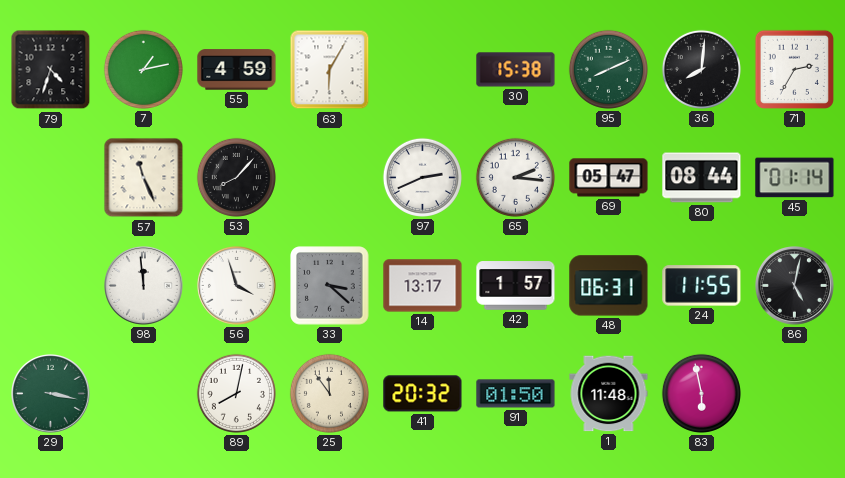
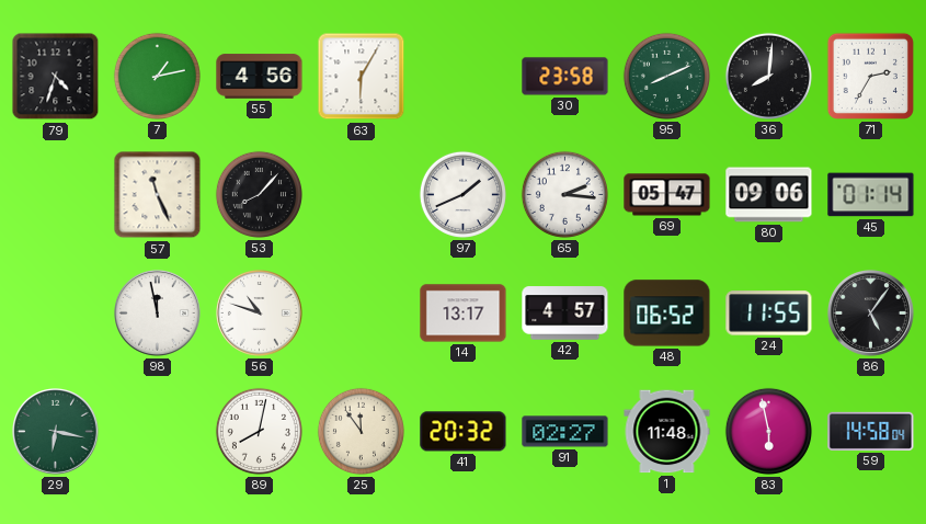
55: 4:59 -> 4:56 (260, 77)
30: 15:38 -> 23:58 (565, 77)
97: 2:41 -> 1:41 (462, 194)
80: 08:44 -> 09:06 (769, 195)
98: 11:59 -> 11:58 (158, 314)
56: 3:57 -> 10:48 (260, 314)
33: 3:22 -> none (330, 286)
42: 1:57 -> 4:57 (565, 314)
48: 06:31 -> 06:52 (667, 314)
86: 5:02 -> 5:06 (871, 314)
29: 3:17 -> 6:17 (56, 432)
91: 01:50 -> 02:27 (565, 432)
59: none -> 14:58 (871, 431)
